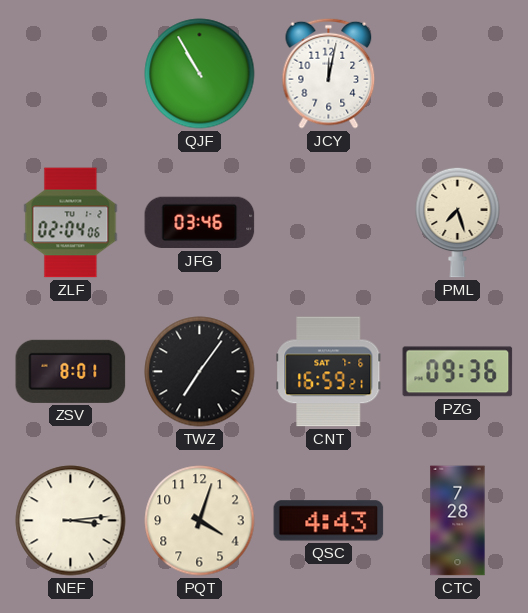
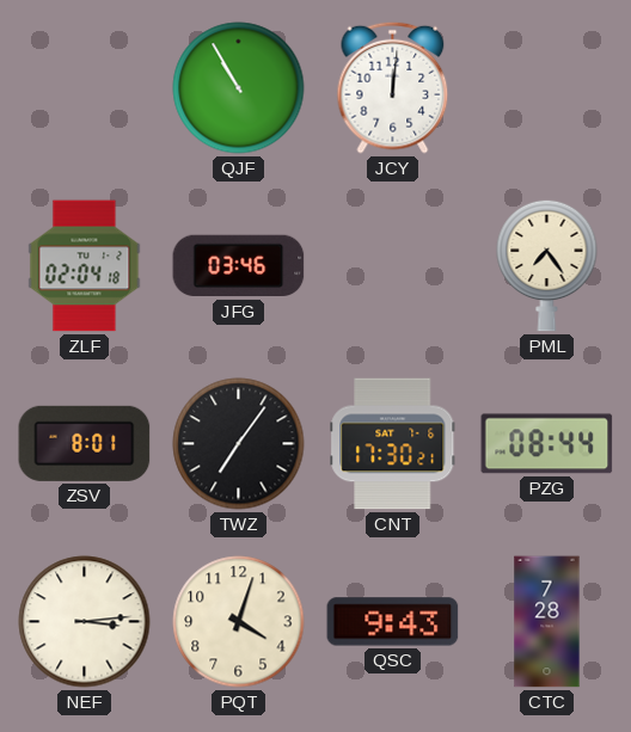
JCY: 12:02 -> 12:01 (393, 87)
ZLF: 02:04:06 -> 02:04:18 (85, 266)
PML: 7:27 -> 7:24 (547, 265)
CNT: 16:59 -> 17:30 (393, 444)
PZG: 09:36 -> 08:44 (547, 444)
QSC: 4:43 -> 9:43 (393, 622)
